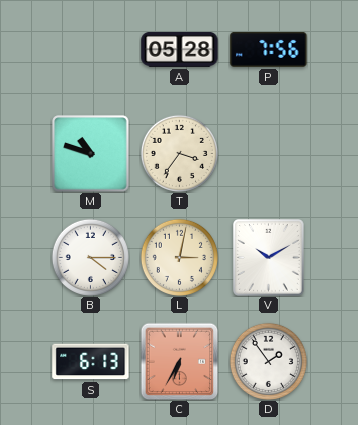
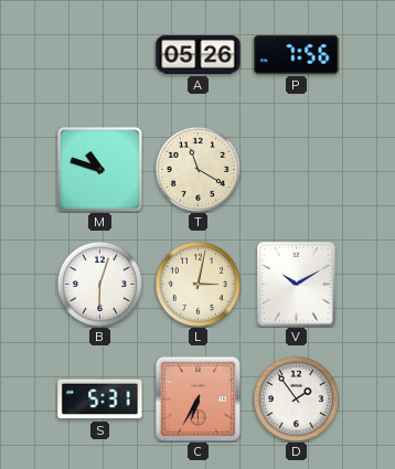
A: 05:28 -> 05:26 (199, 54)
T: 3:36 -> 11:20 (197, 169)
B: 4:15 -> 6:03 (99, 284)
S: 6:13 -> 5:31 (100, 399)
